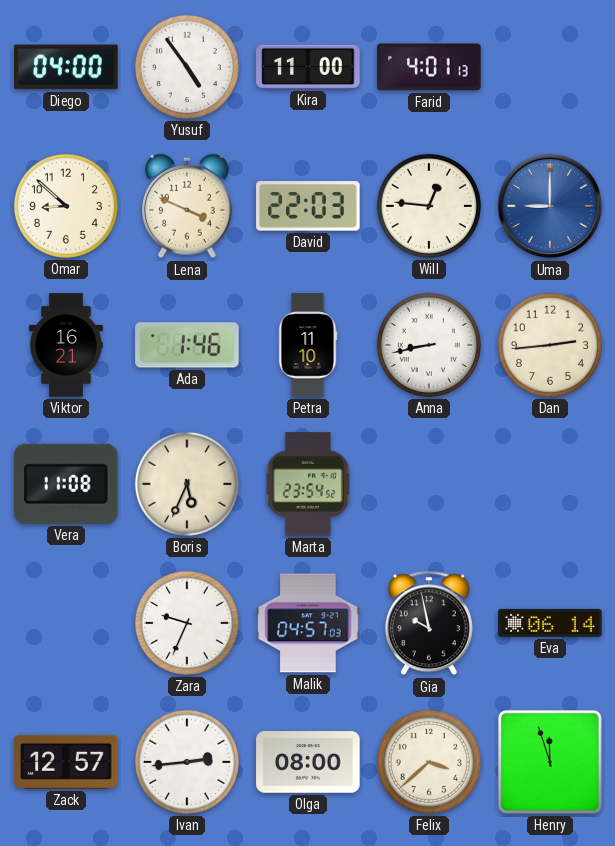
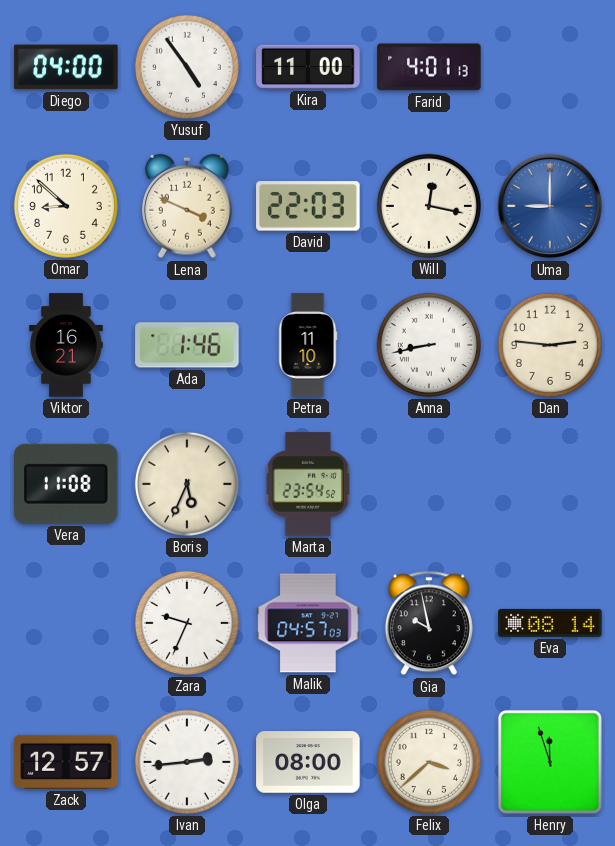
Will: 12:46 -> 12:17 (429, 206)
Dan: 2:44 -> 2:46 (550, 345)
Eva: 06:14 -> 08:14 (550, 623)
